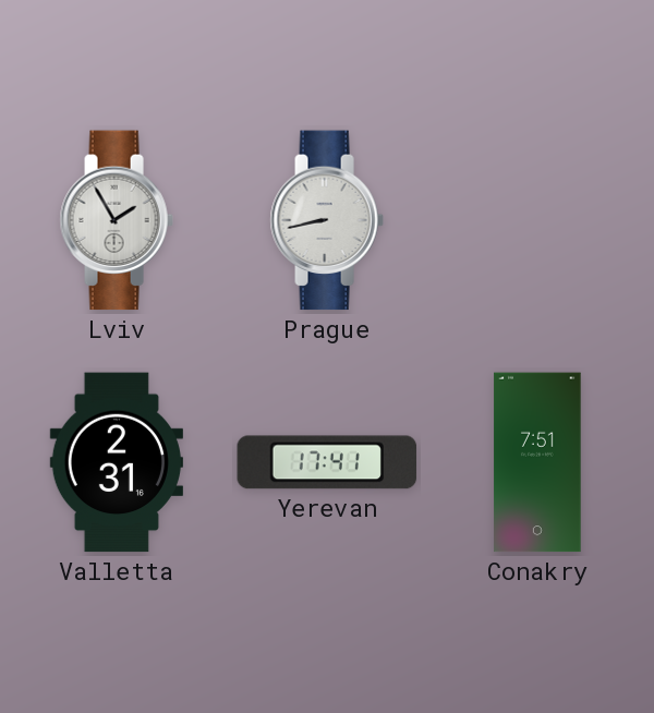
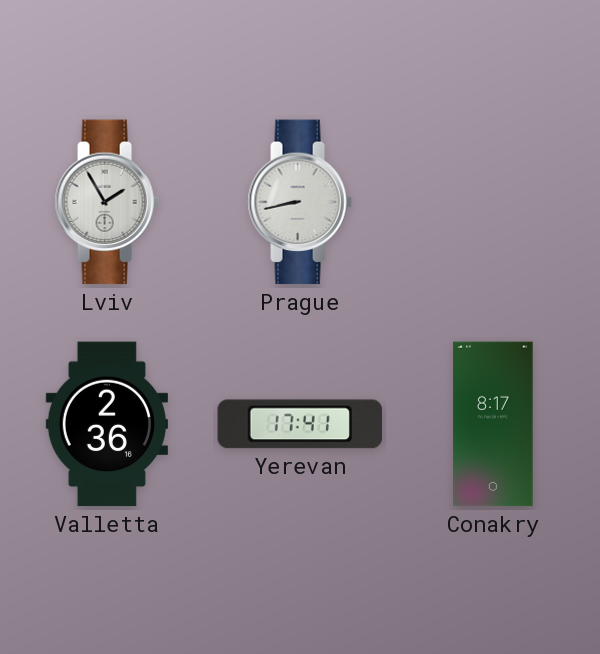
Valletta: 2:31 -> 2:36 (107, 424)
Conakry: 7:51 -> 8:17 (493, 424)
